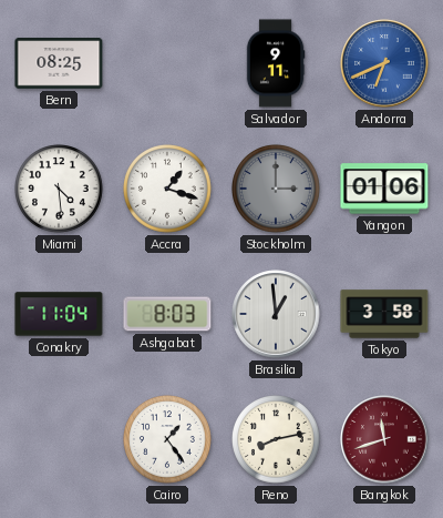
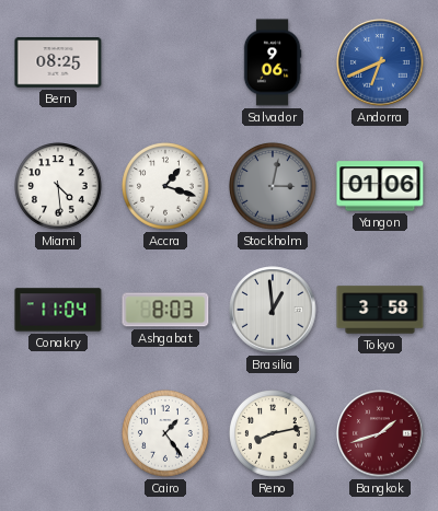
Salvador: 9:11 -> 9:06 (273, 62)
Stockholm: 3:00 -> 3:02 (274, 187)
Bangkok: 11:42 -> 1:42 (380, 433)
